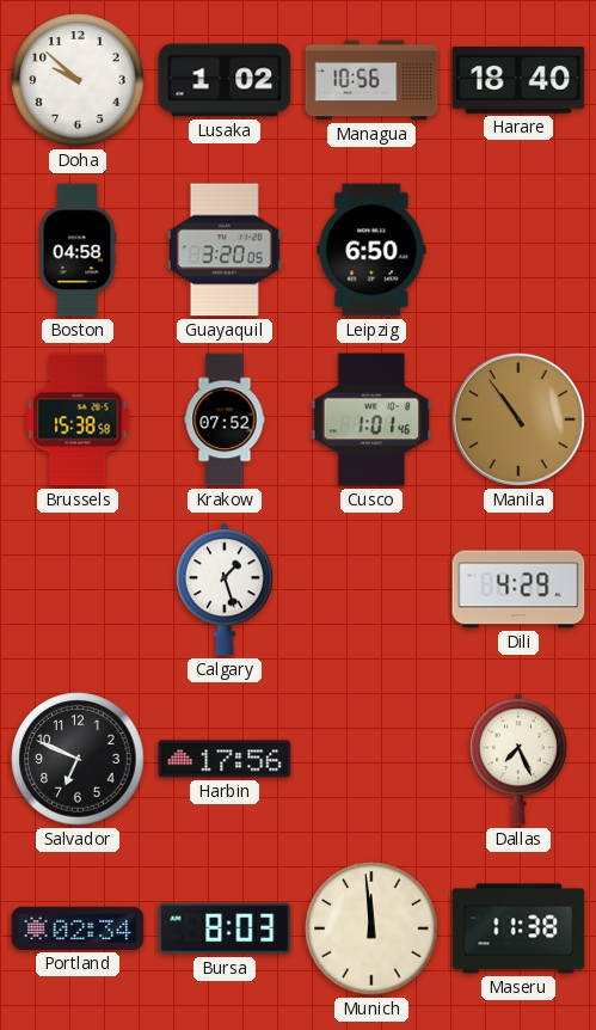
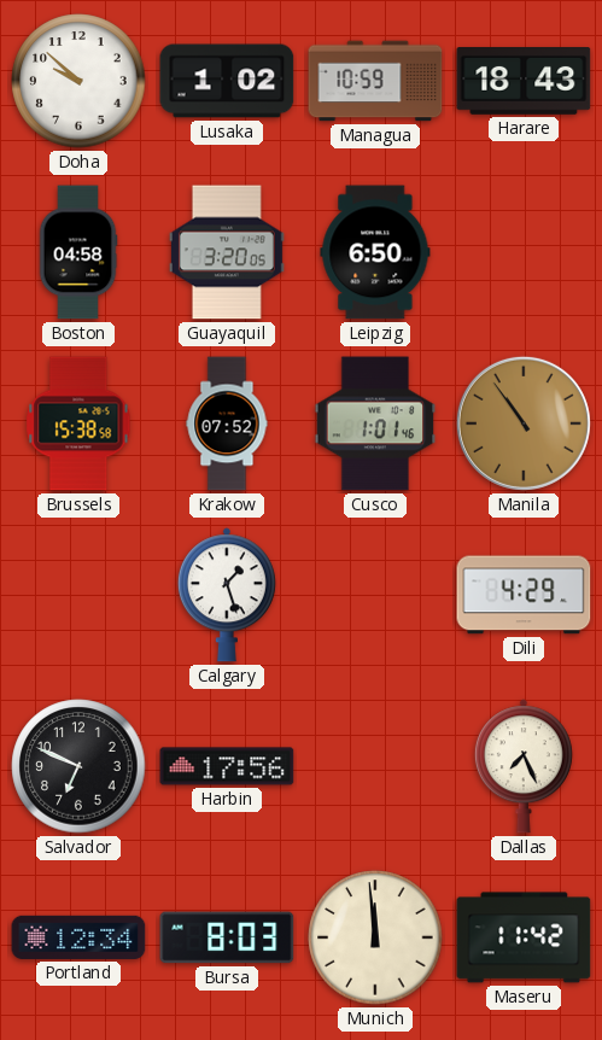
Managua: 10:56 -> 10:59 (375, 81)
Harare: 18:40 -> 18:43 (524, 82)
Portland: 02:34 -> 12:34 (78, 937)
Maseru: 11:38 -> 11:42 (524, 937)
